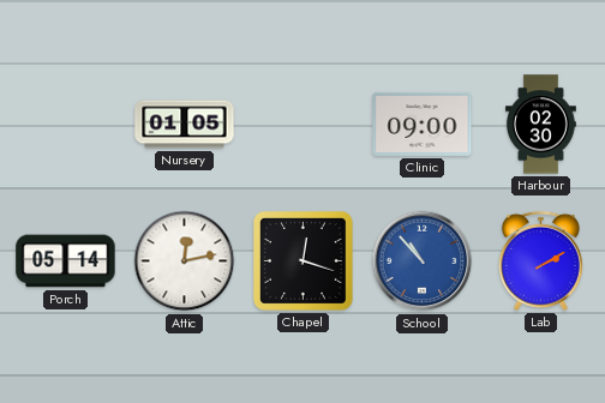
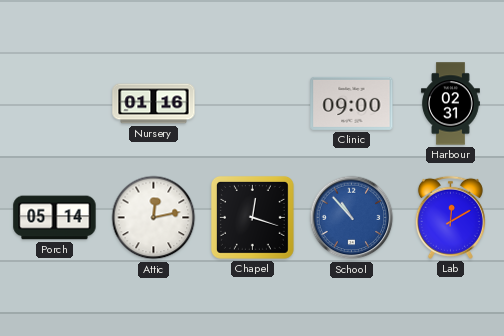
Nursery: 01:05 -> 01:16 (154, 104)
Harbour: 02:30 -> 02:31 (450, 104)
Lab: 2:10 -> 12:10 (450, 217)
